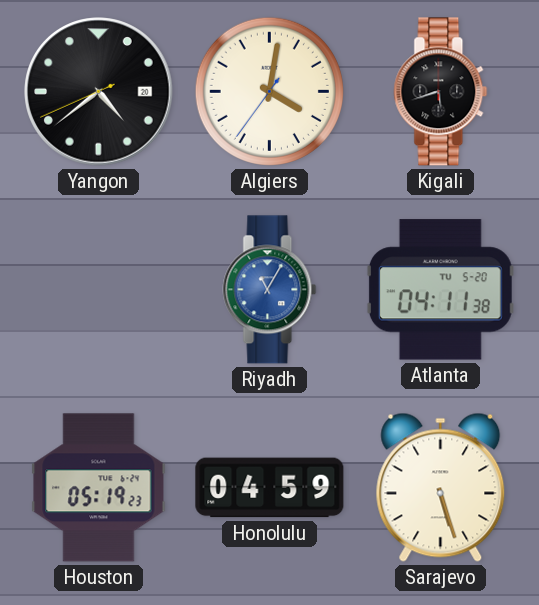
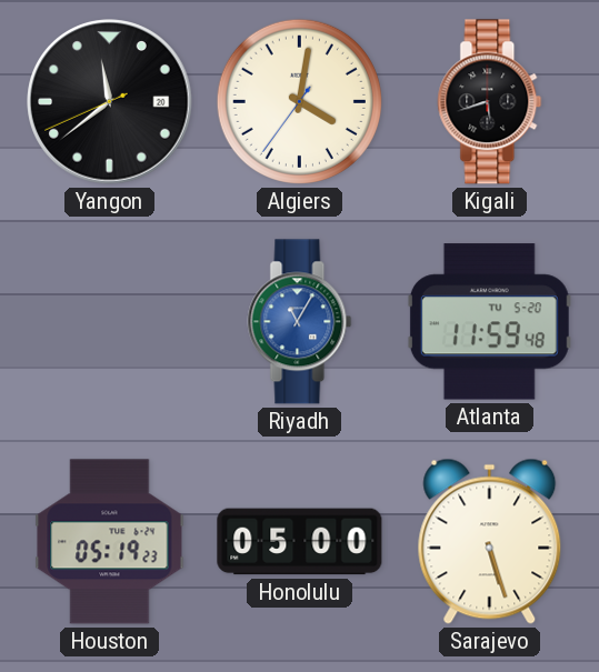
Yangon: 4:38 -> 11:38 (110, 102)
Atlanta: 04:11 -> 11:59 (489, 322)
Honolulu: 04:59 -> 05:00 (300, 542)
